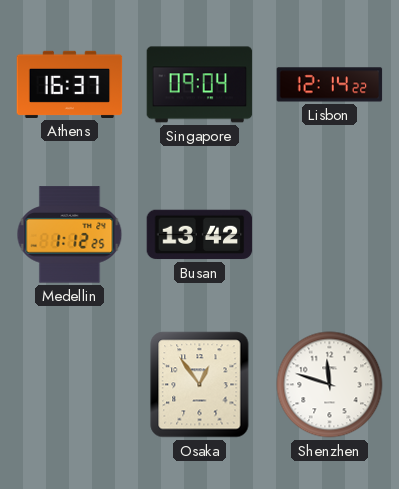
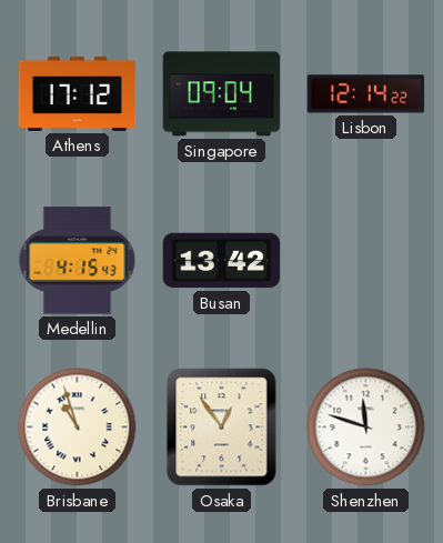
Athens: 16:37 -> 17:12 (78, 93)
Medellin: 1:12 -> 4:15 (78, 261)
Brisbane: none -> 10:57 (78, 428)
